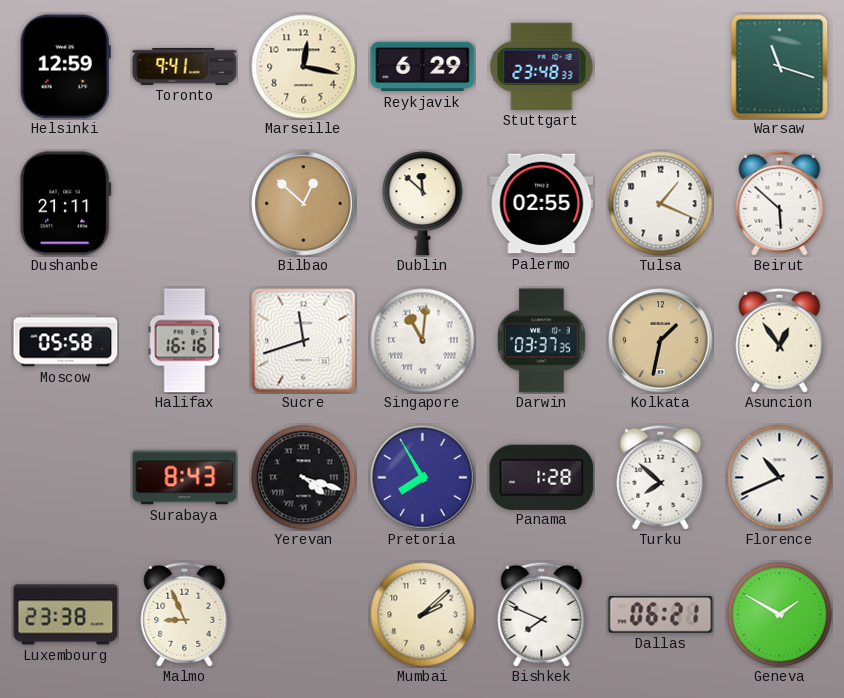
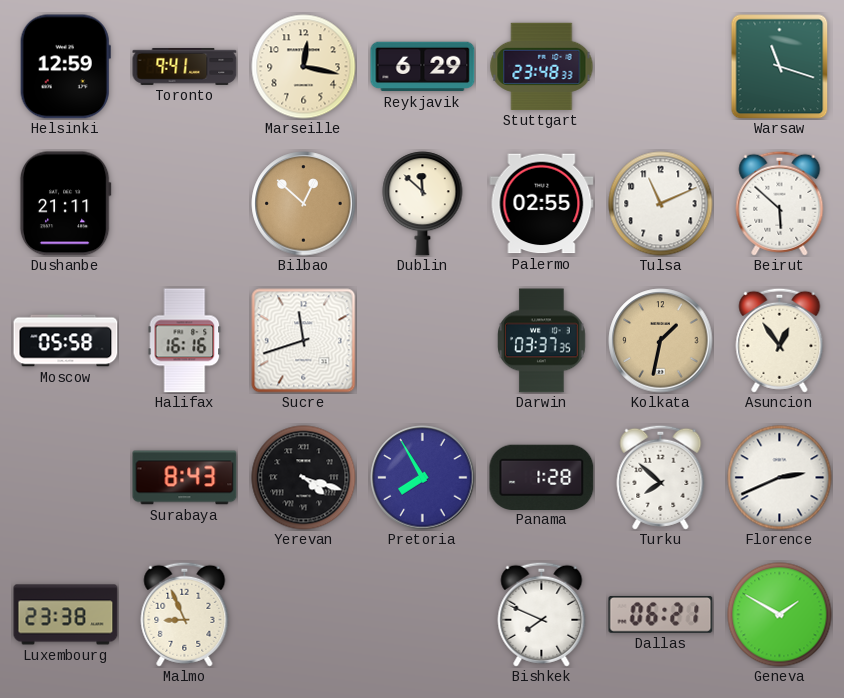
Tulsa: 1:19 -> 11:11 (661, 204)
Singapore: 11:01 -> none (423, 341)
Florence: 10:41 -> 2:41 (780, 478)
Mumbai: 2:08 -> none (423, 615)
